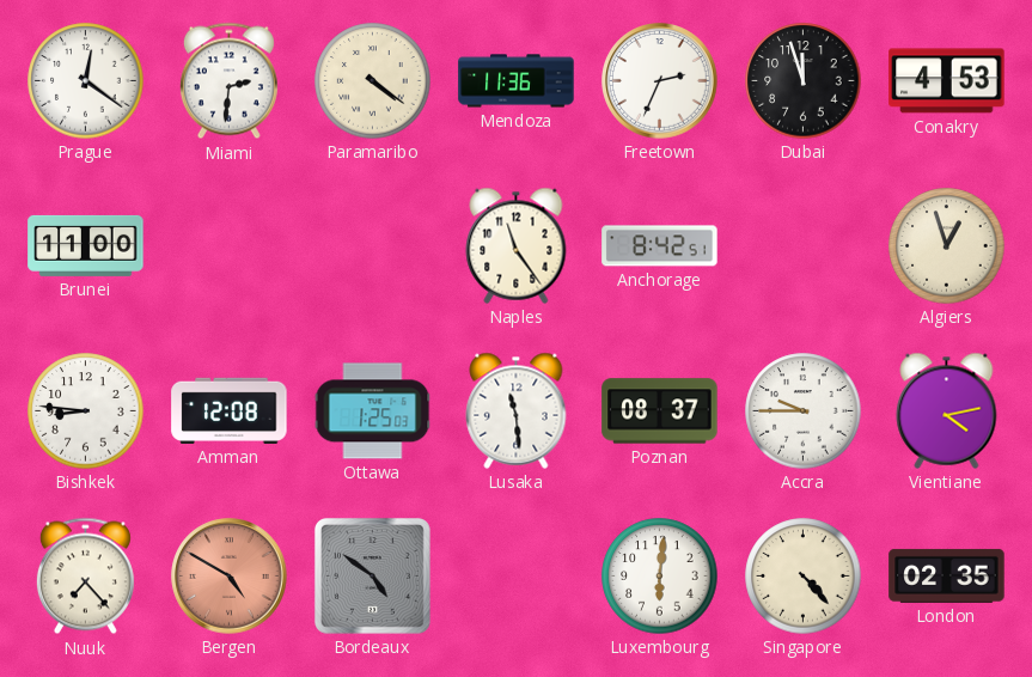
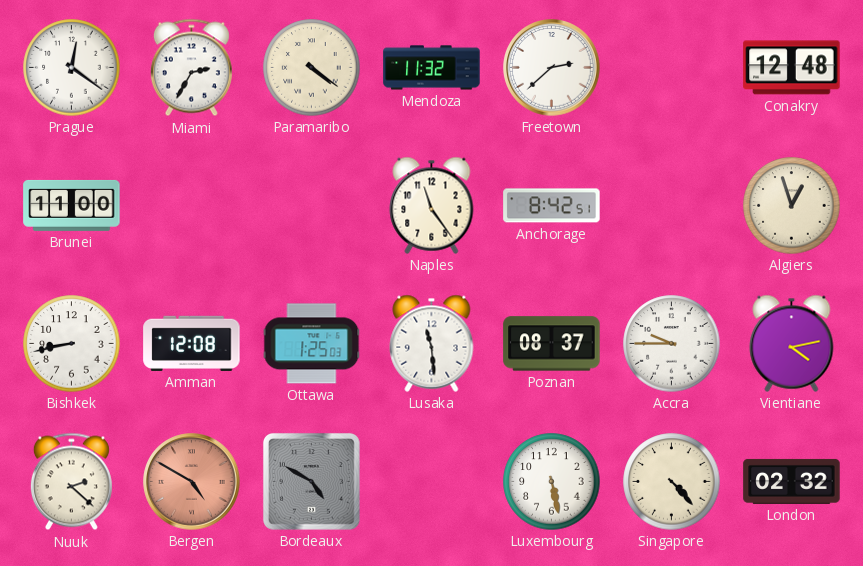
Miami: 2:31 -> 2:35 (191, 68)
Mendoza: 11:36 -> 11:32 (432, 68)
Freetown: 2:34 -> 2:38 (552, 68)
Dubai: 11:57 -> none (804, 81)
Conakry: 4:53 -> 12:48 (792, 68)
Bishkek: 8:46 -> 8:43 (72, 344)
Nuuk: 7:23 -> 2:22 (71, 482)
Bordeaux: 4:51 -> 4:50 (311, 481)
Luxembourg: 6:01 -> 5:28 (552, 482)
London: 02:35 -> 02:32 (792, 481)
